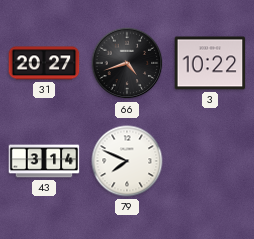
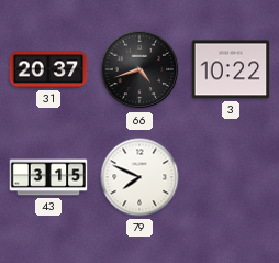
31: 20:27 -> 20:37 (48, 69)
43: 3:14 -> 3:15 (48, 177)
